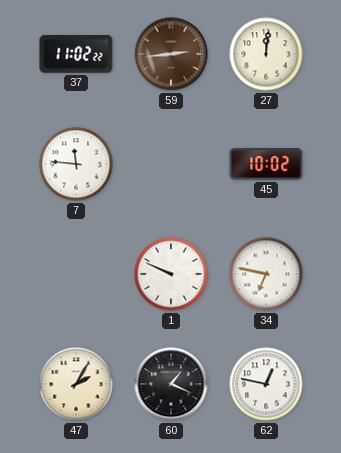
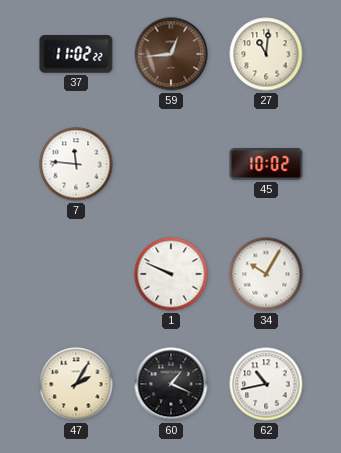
59: 2:44 -> 12:44 (171, 54)
27: 12:01 -> 11:01 (266, 54)
34: 6:47 -> 10:05 (266, 274)
62: 12:47 -> 10:43 (266, 384)
